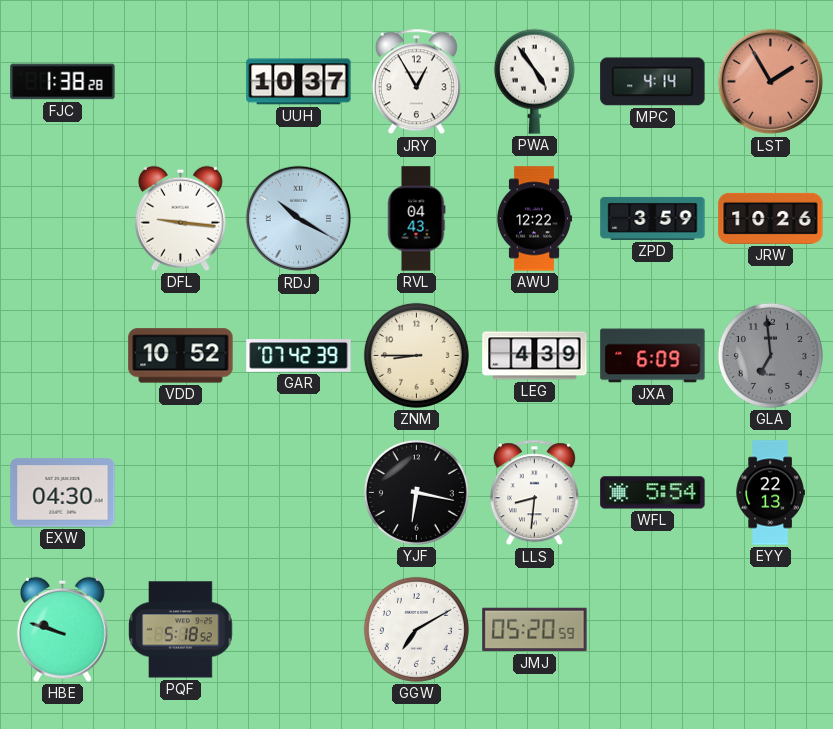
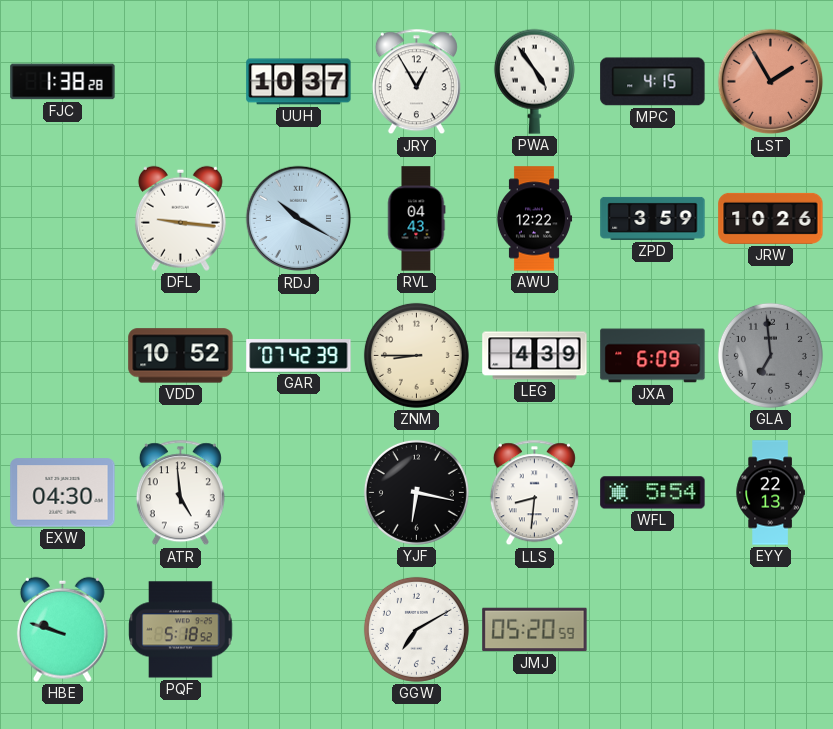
MPC: 4:14 -> 4:15 (653, 82)
ATR: none -> 4:59 (180, 493)
